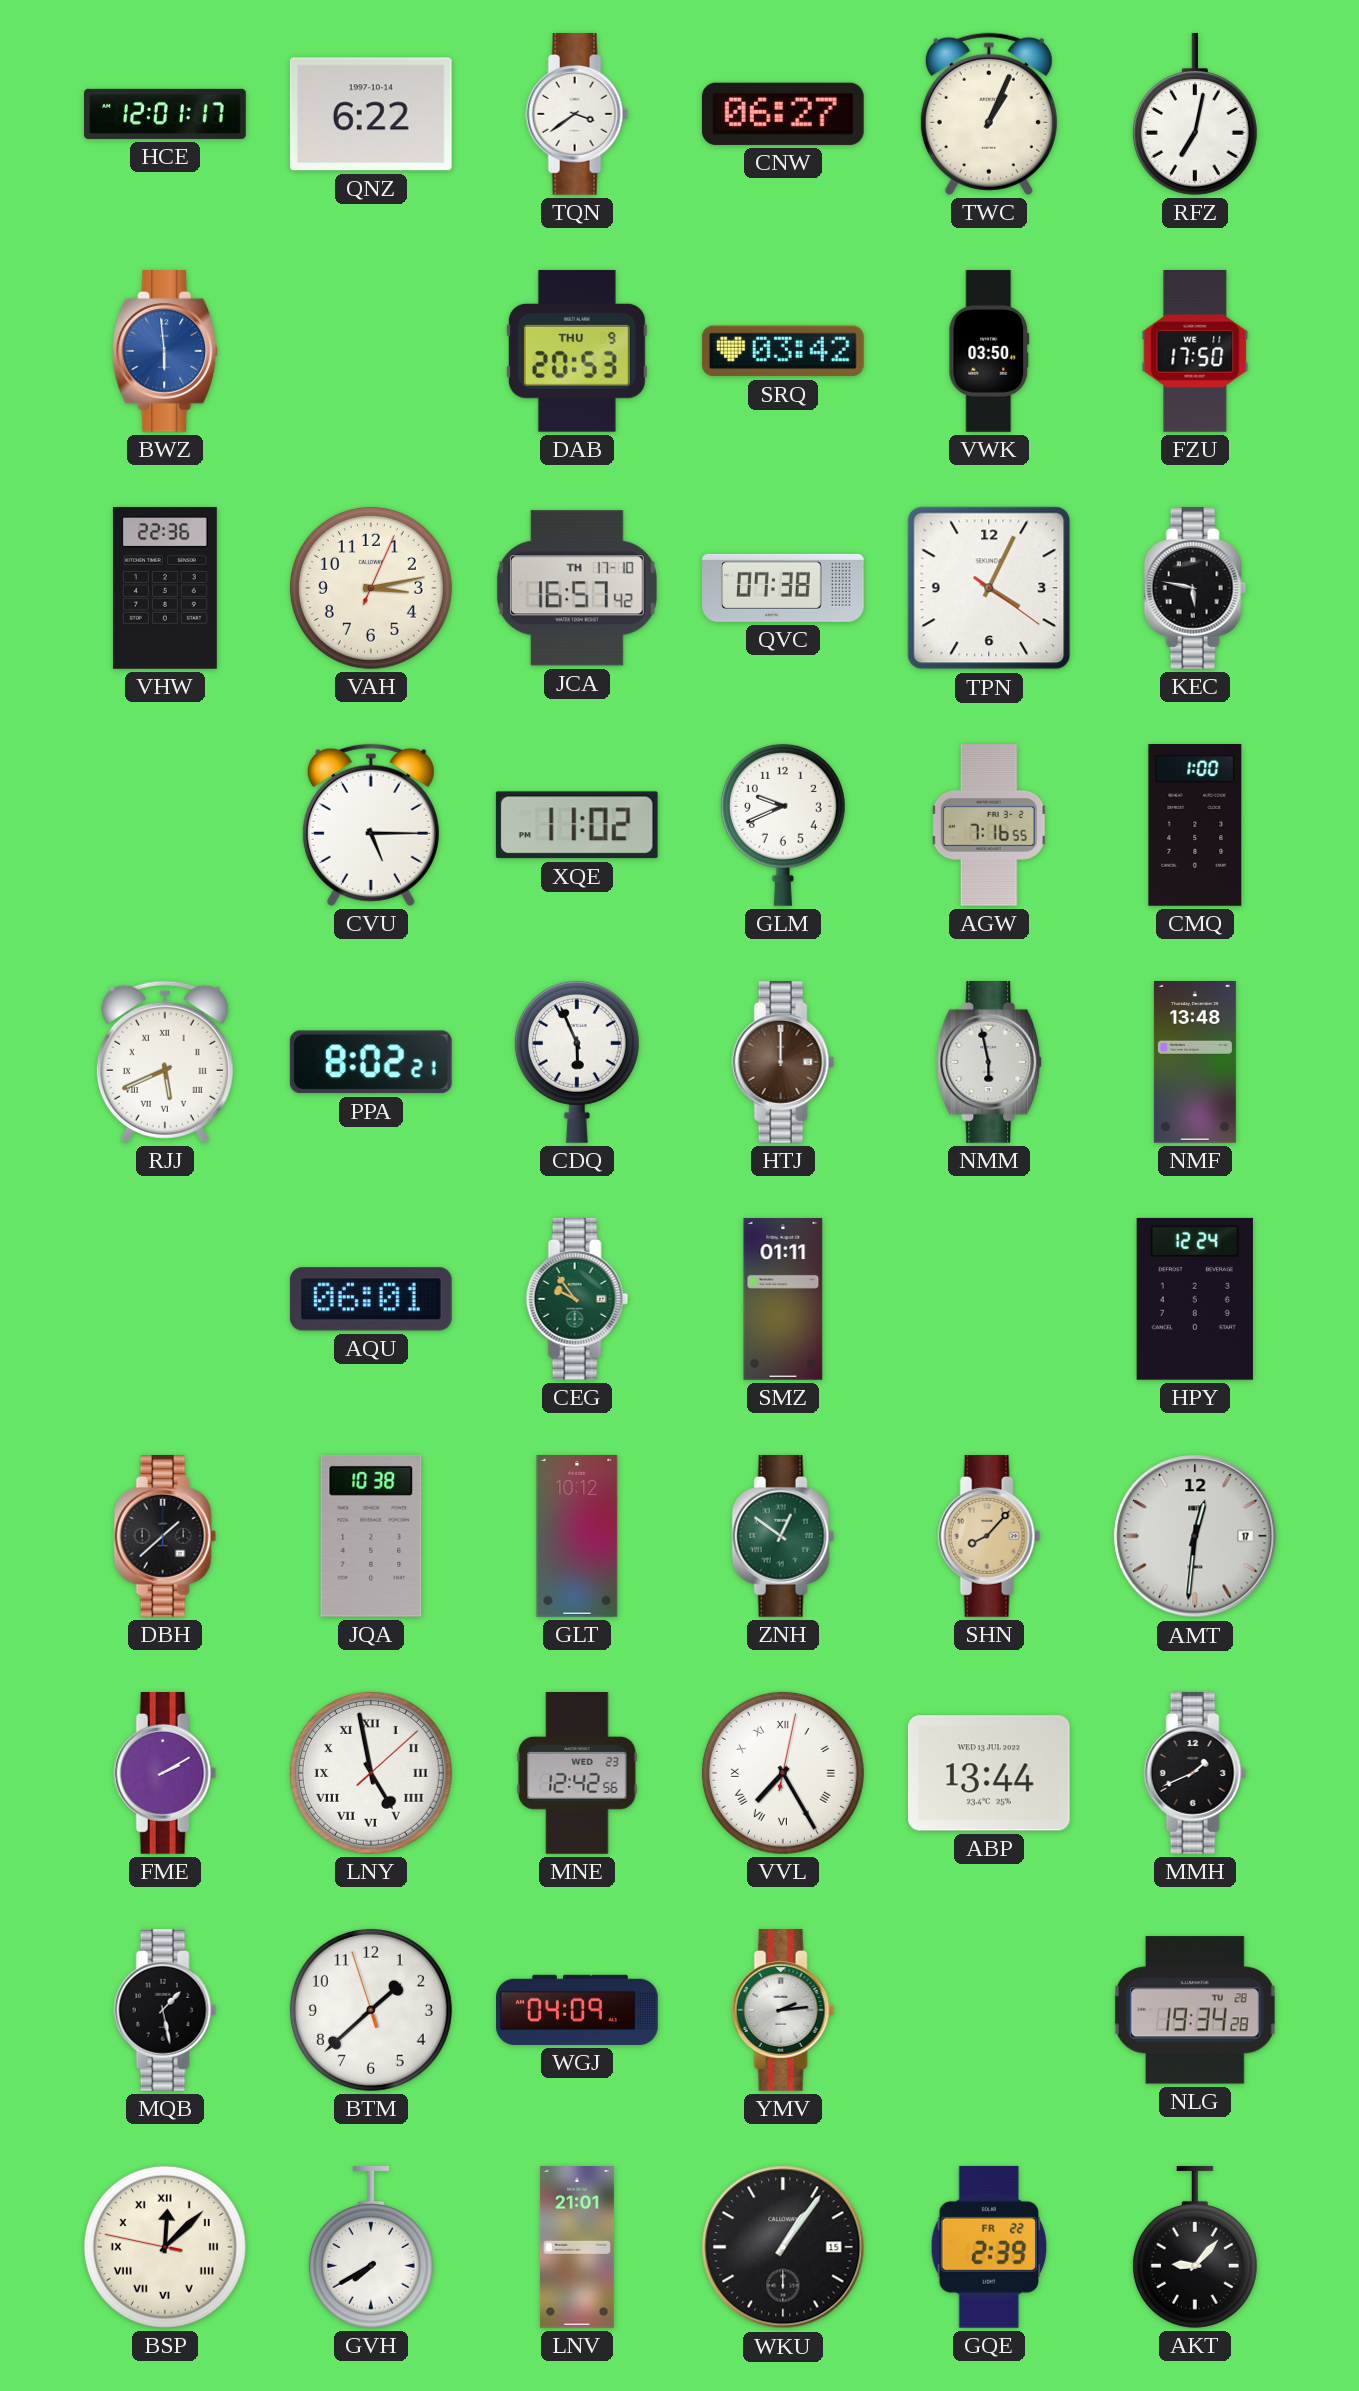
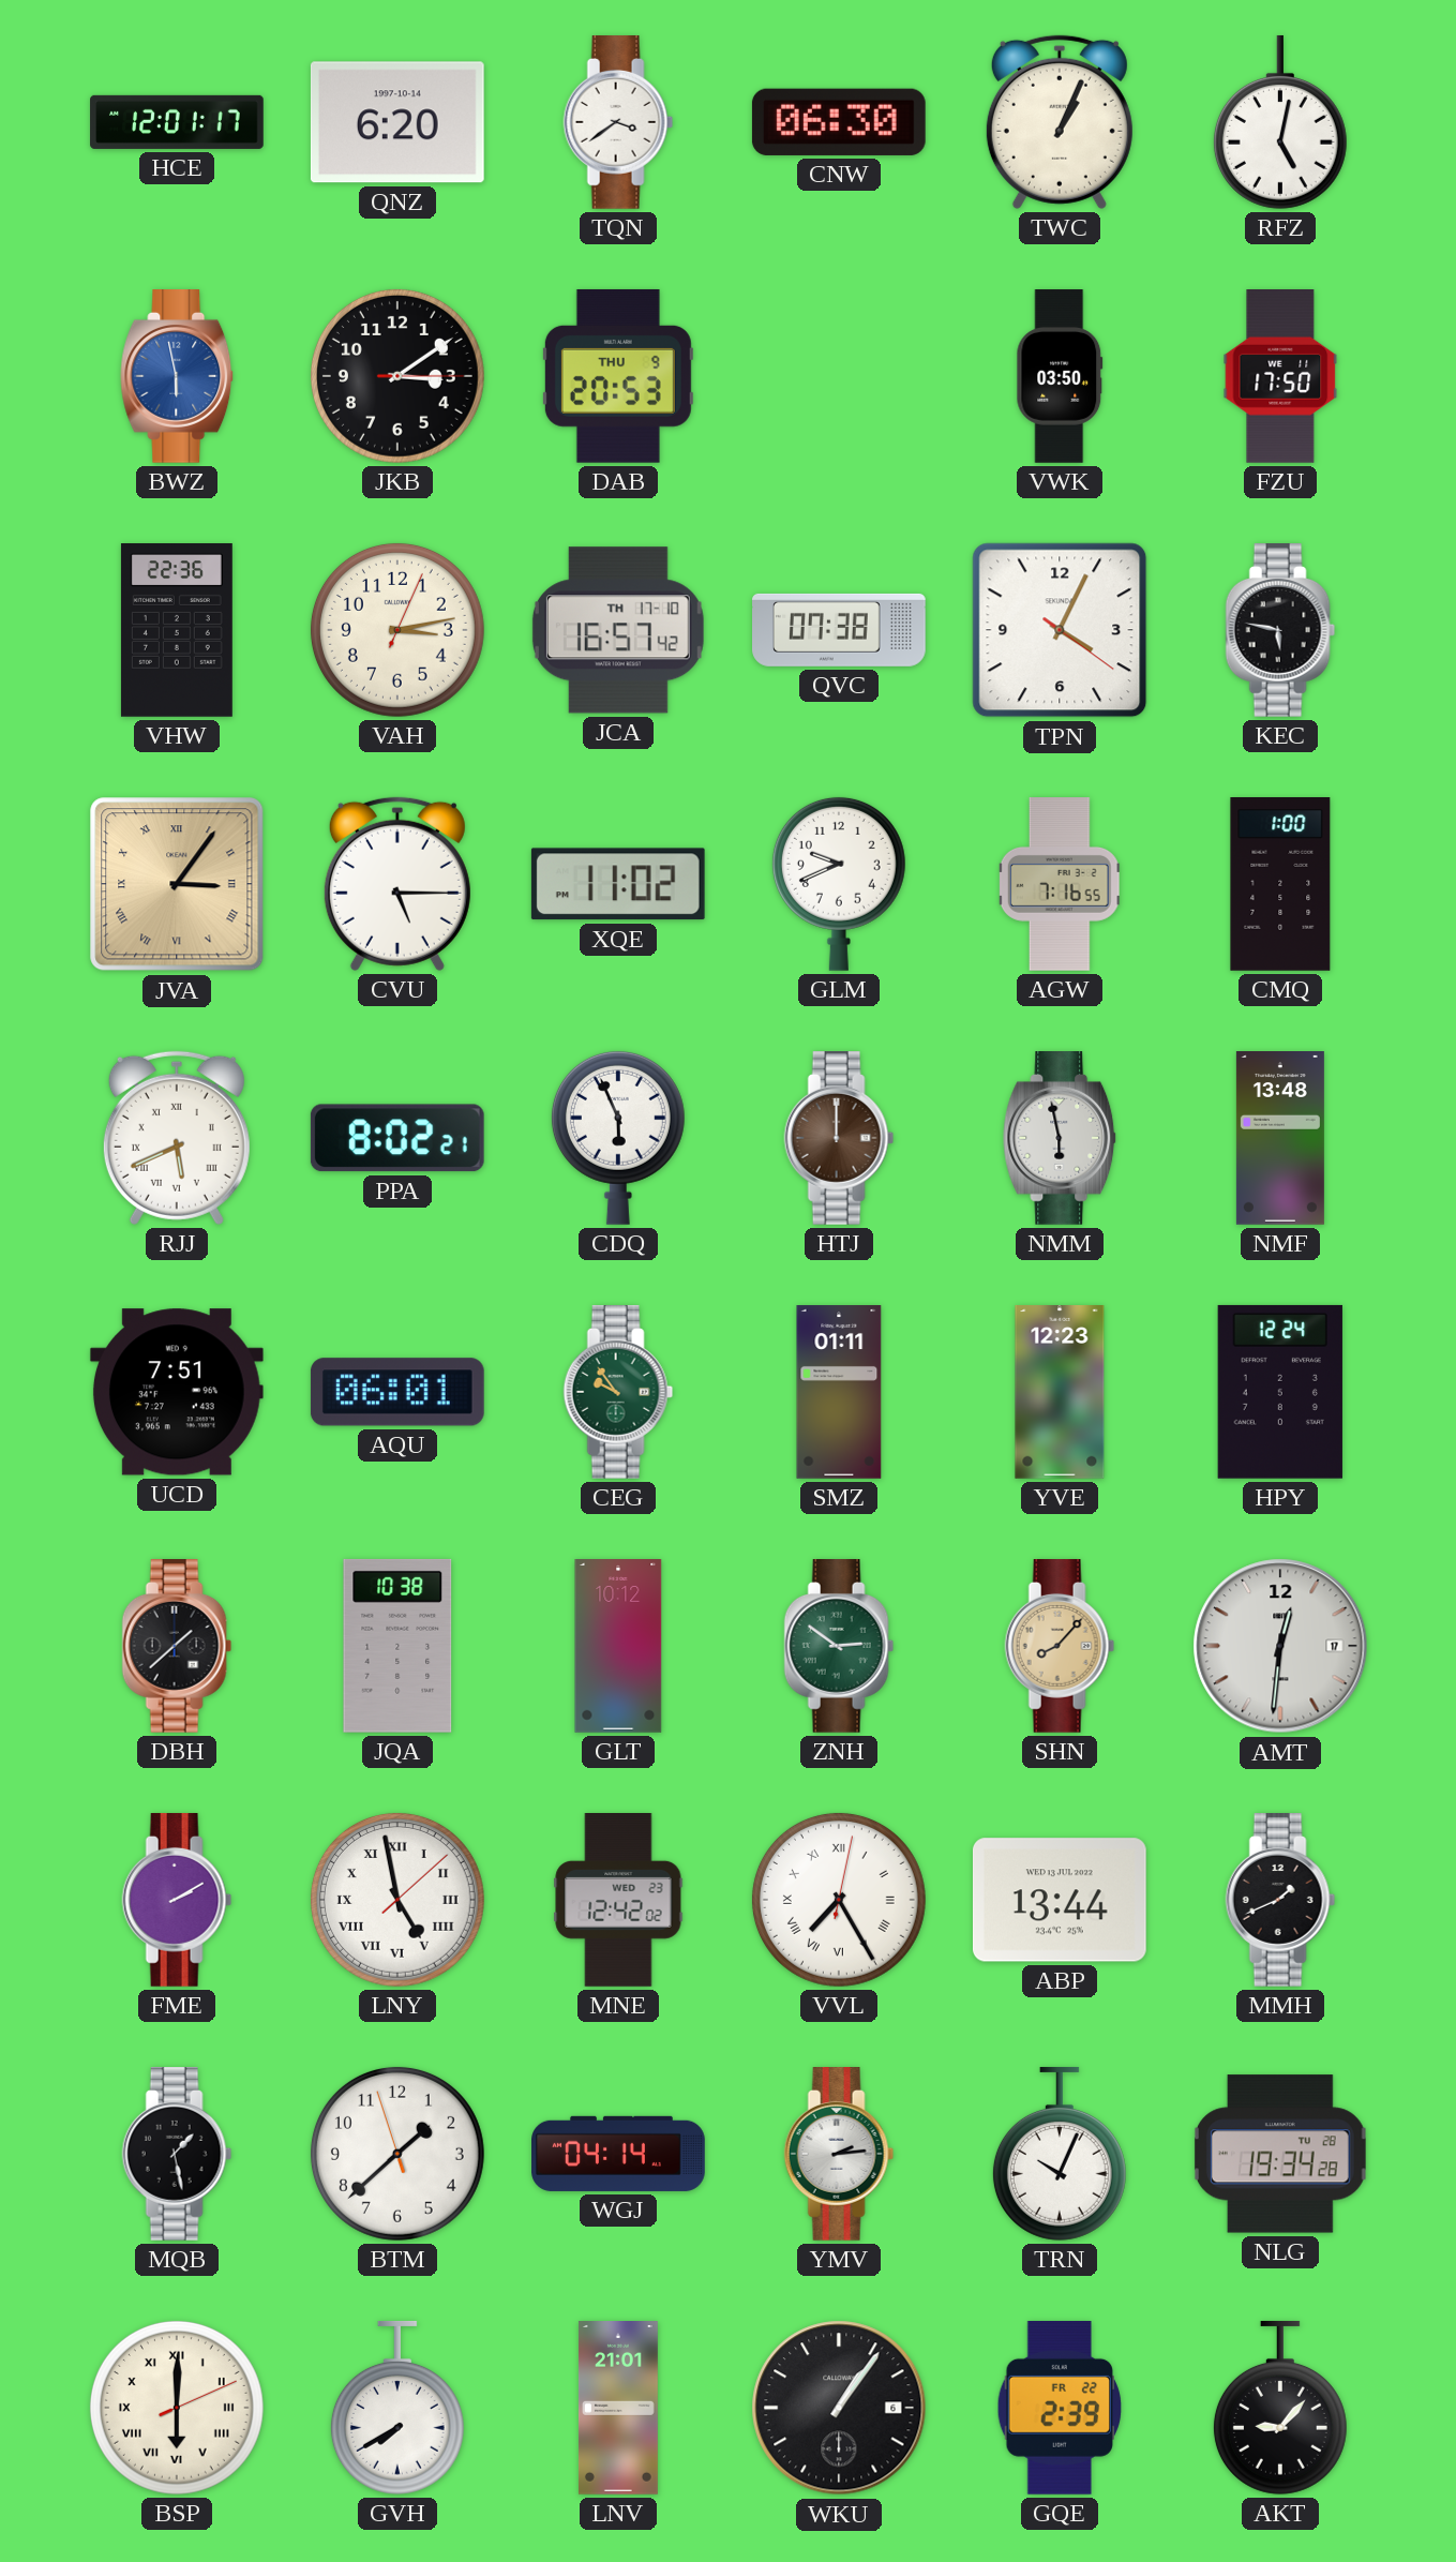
QNZ: 6:22 -> 6:20 (397, 122)
CNW: 06:27 -> 06:30 (839, 122)
RFZ: 7:02 -> 5:02 (1280, 122)
BWZ: 5:59 -> 5:58 (178, 377)
JKB: none -> 3:09 (397, 376)
SRQ: 03:42 -> none (783, 351)
JVA: none -> 3:06 (177, 884)
UCD: none -> 7:51 (177, 1392)
YVE: none -> 12:23 (1060, 1393)
ZNH: 12:51 -> 2:51 (839, 1647)
MNE: 12:42:56 -> 12:42:02 (618, 1901)
WGJ: 04:09 -> 04:14 (618, 2154)
TRN: none -> 10:04 (1060, 2154)
BSP: 12:07 -> 6:00 (177, 2408)
WKU date: 15 -> 6 (839, 2408)
